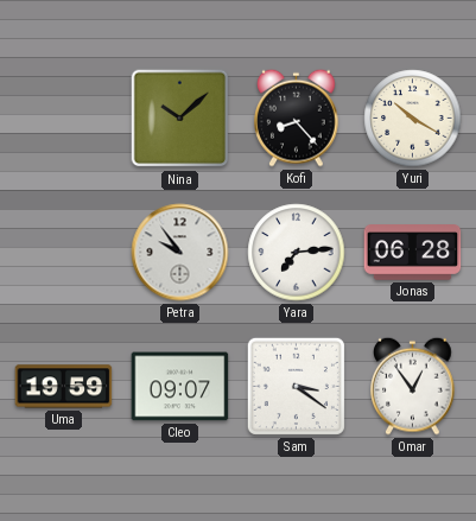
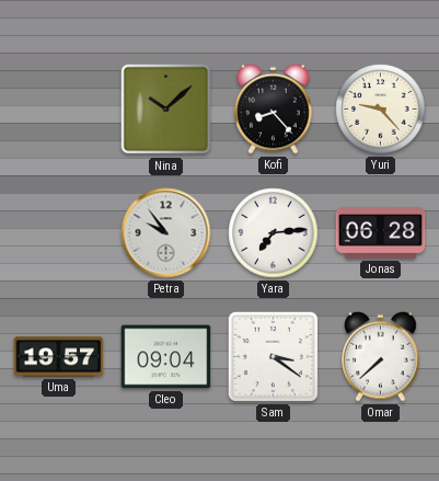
Yuri: 10:20 -> 9:23 (381, 110)
Uma: 19:59 -> 19:57 (59, 357)
Cleo: 09:07 -> 09:04 (166, 357)
Omar: 12:54 -> 7:38 (381, 356)
